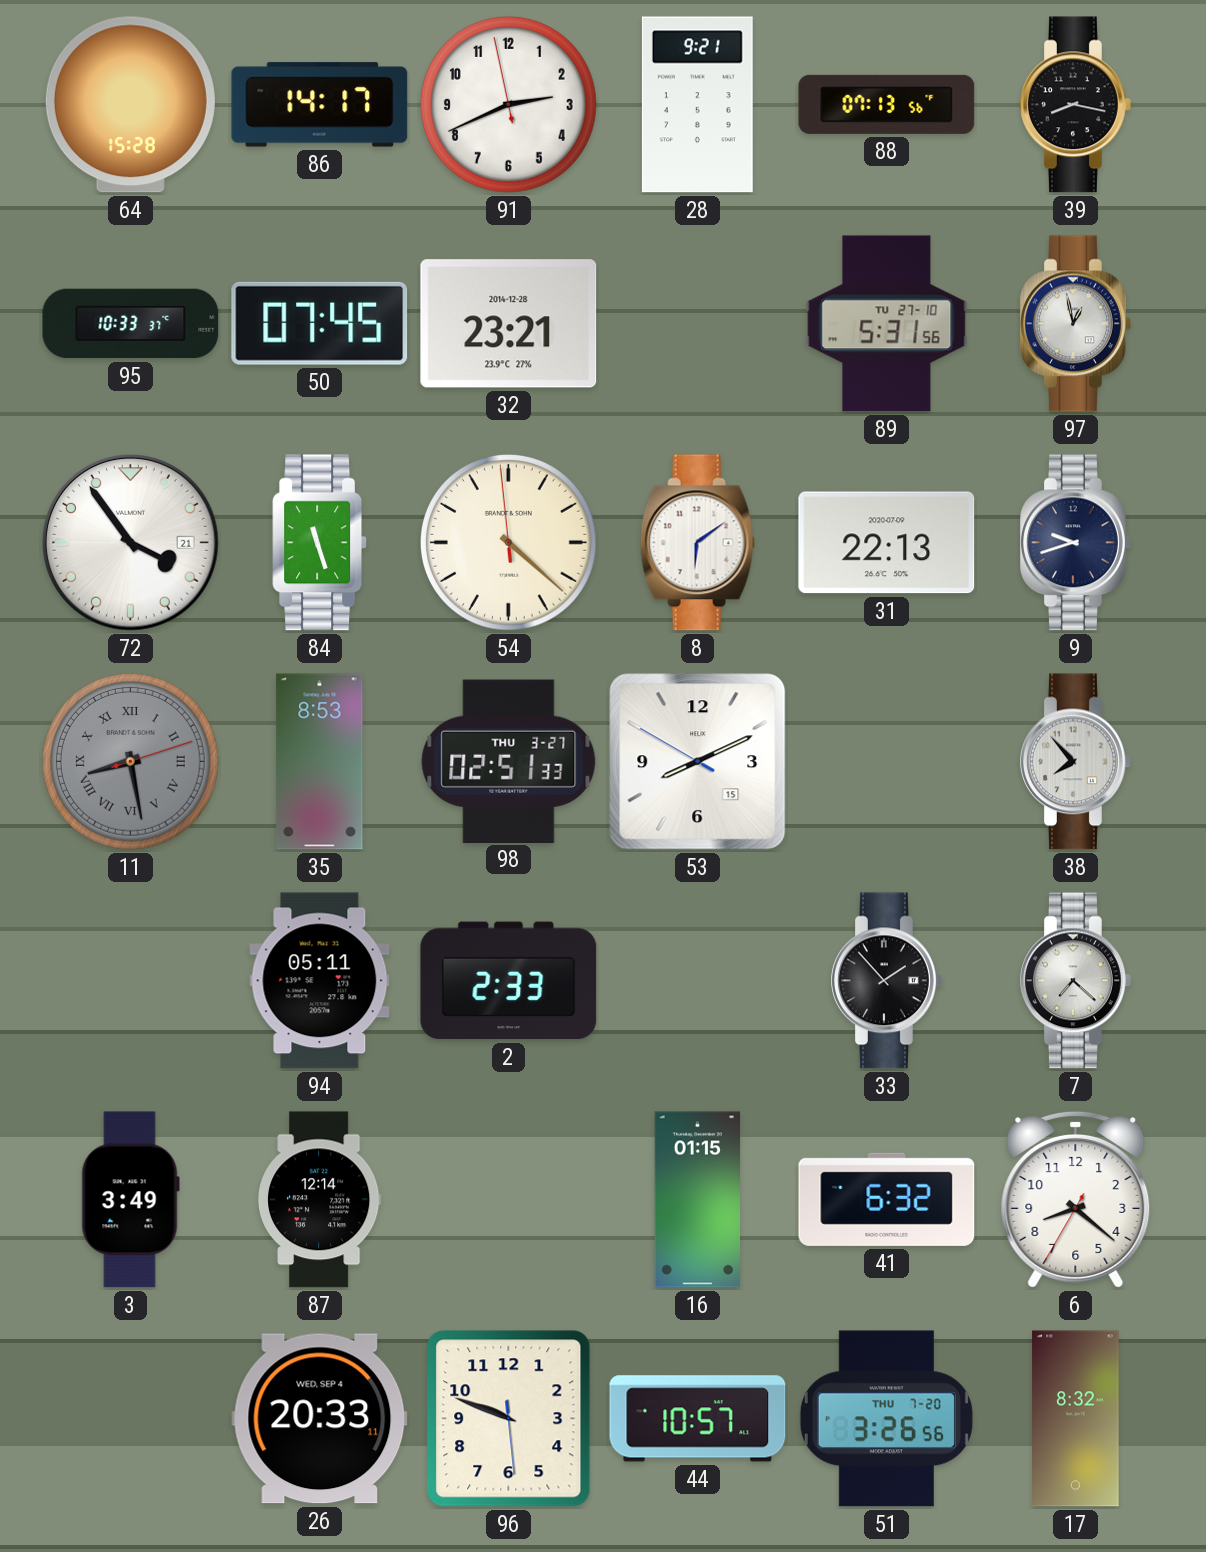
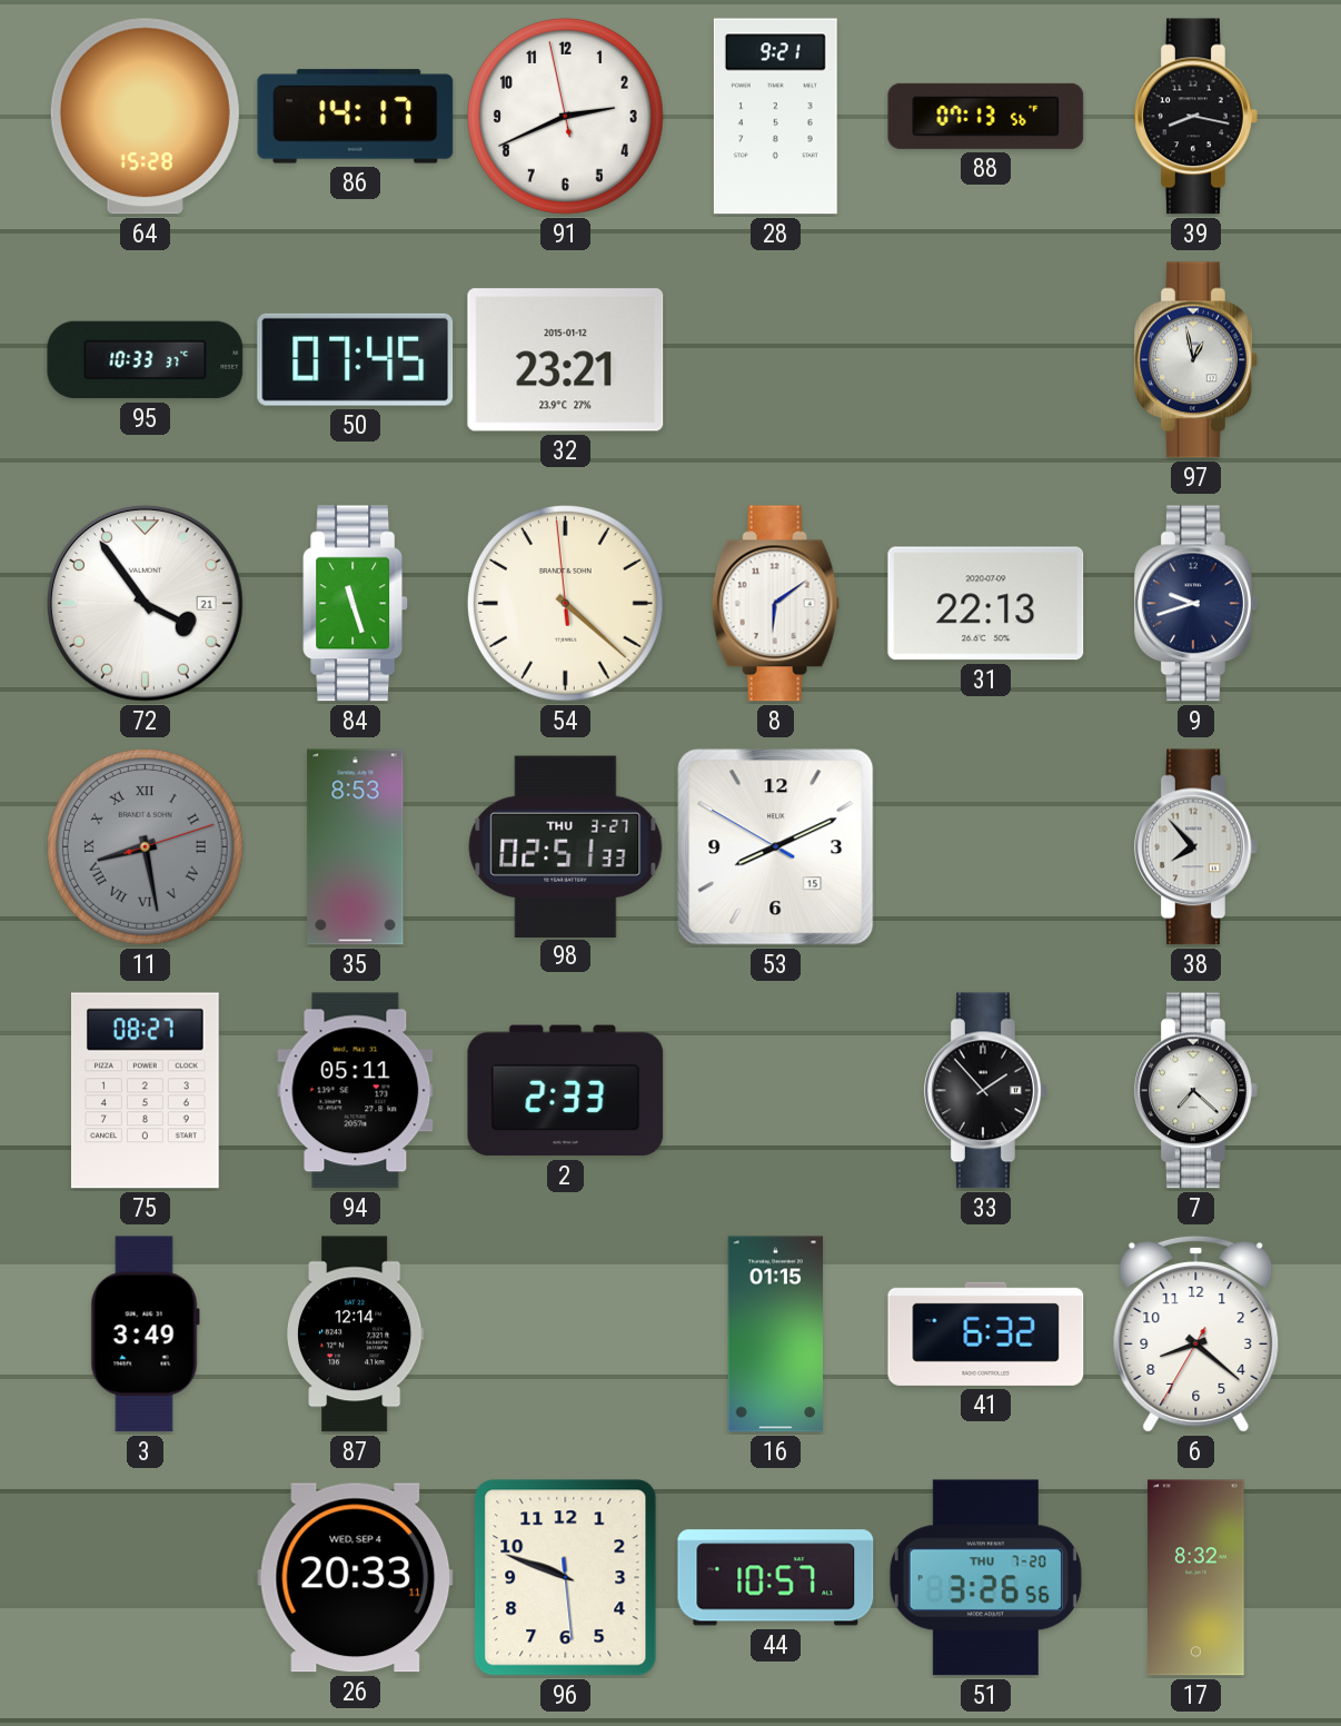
32 date: 2014-12-28 -> 2015-01-12 (566, 360)
89: 5:31 -> none (887, 324)
75: none -> 08:27 (145, 1091)
